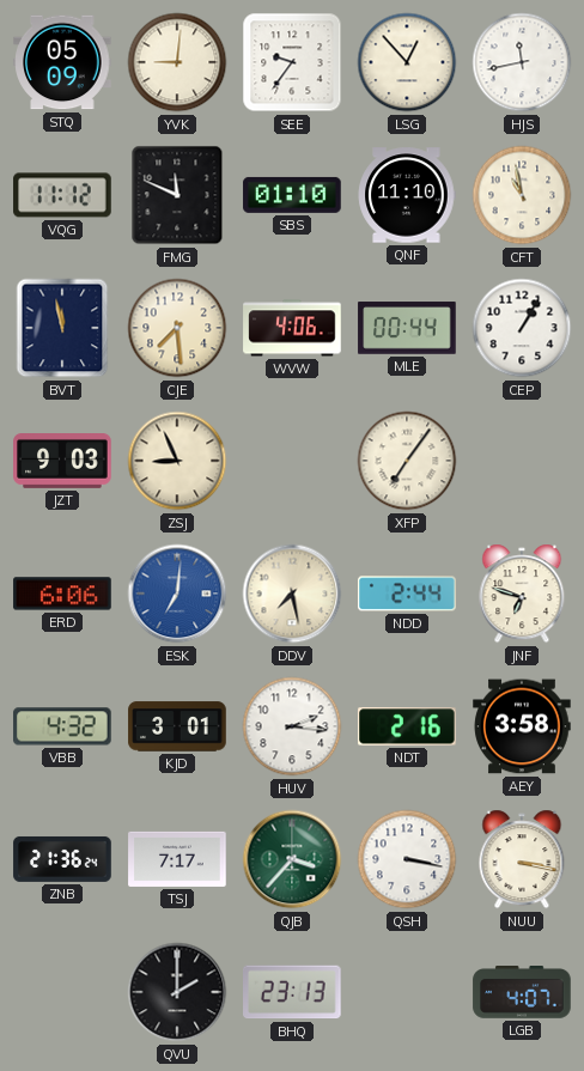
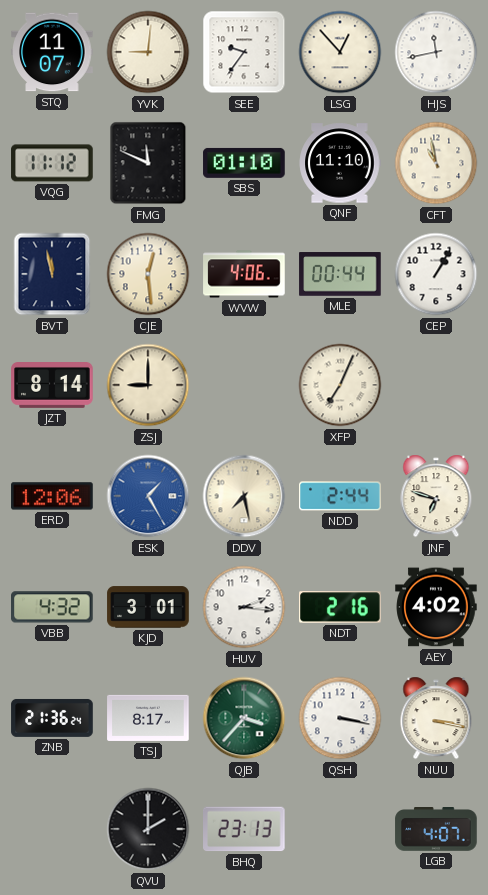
STQ: 05:09 -> 11:07 (52, 52)
CJE: 7:29 -> 12:29 (148, 274)
JZT: 9:03 -> 8:14 (52, 386)
ZSJ: 8:56 -> 9:00 (148, 385)
XFP: 7:06 -> 7:04 (340, 385)
ERD: 6:06 -> 12:06 (52, 496)
ESK: 7:01 -> 1:25 (148, 496)
AEY: 3:58 -> 4:02 (436, 607)
TSJ: 7:17 -> 8:17 (148, 718)
